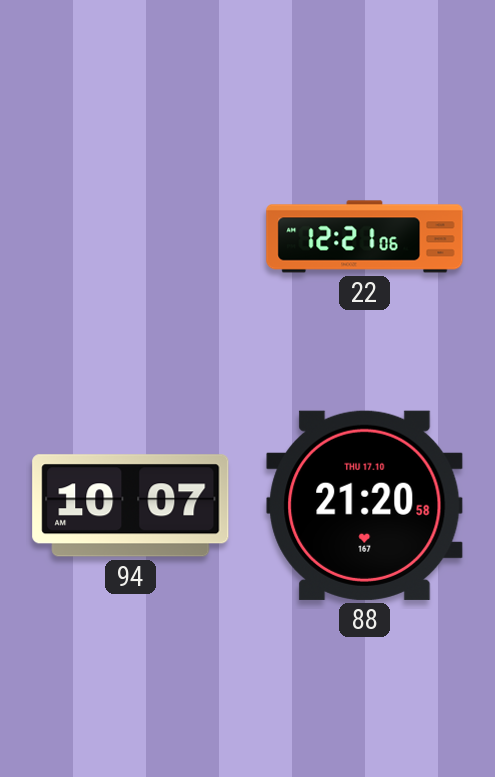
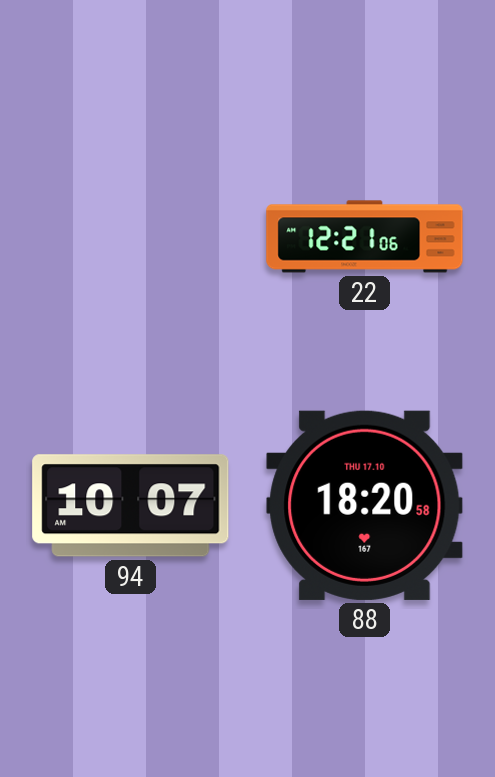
88: 21:20 -> 18:20 (365, 505)
